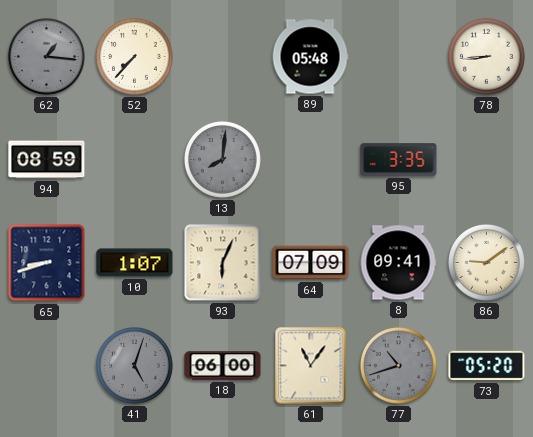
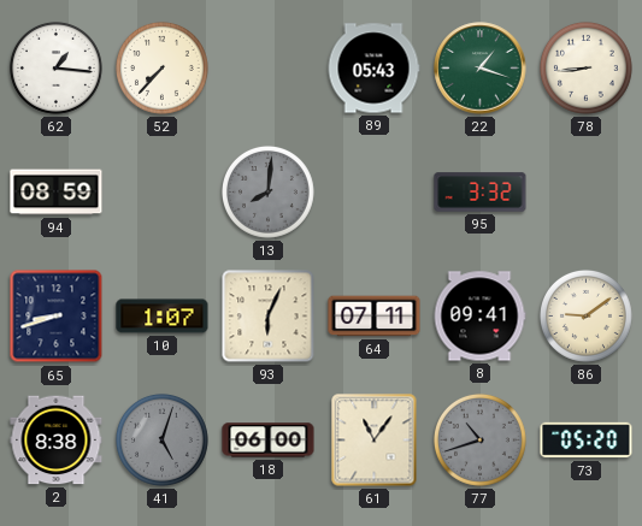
62 dial: grey -> white (55, 67)
89: 05:48 -> 05:43 (373, 69)
22: none -> 1:18 (481, 69)
95: 3:35 -> 3:32 (481, 193)
64: 07:09 -> 07:11 (375, 317)
2: none -> 8:38 (57, 441)
